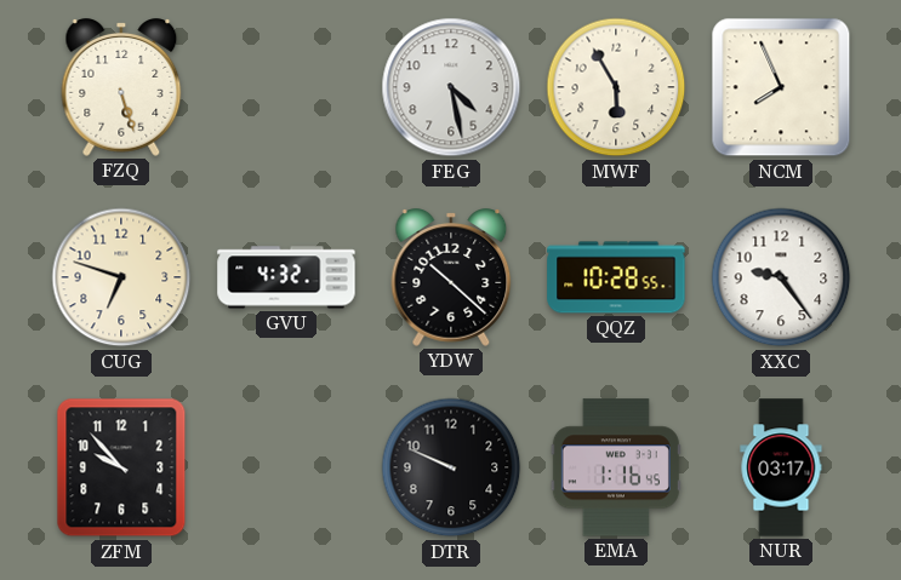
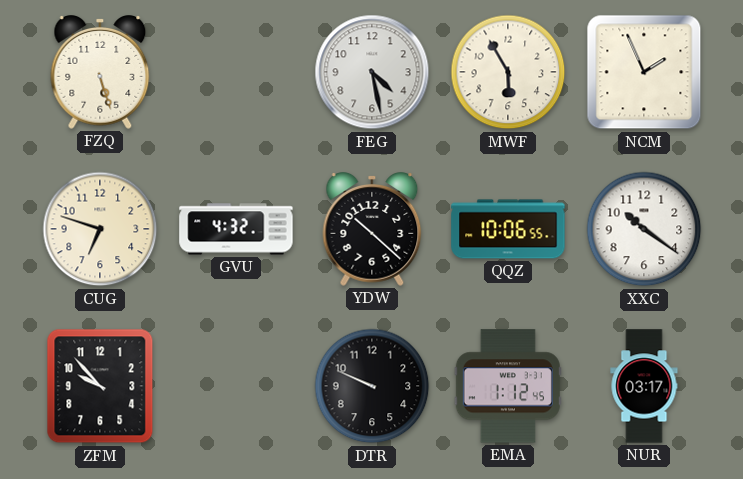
NCM: 7:56 -> 1:56 (644, 72)
QQZ: 10:28 -> 10:06 (508, 229)
XXC: 9:24 -> 10:21 (644, 229)
EMA: 1:16 -> 1:12 (508, 386)
